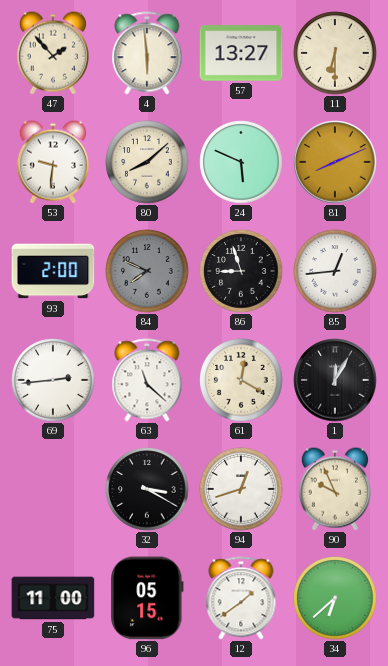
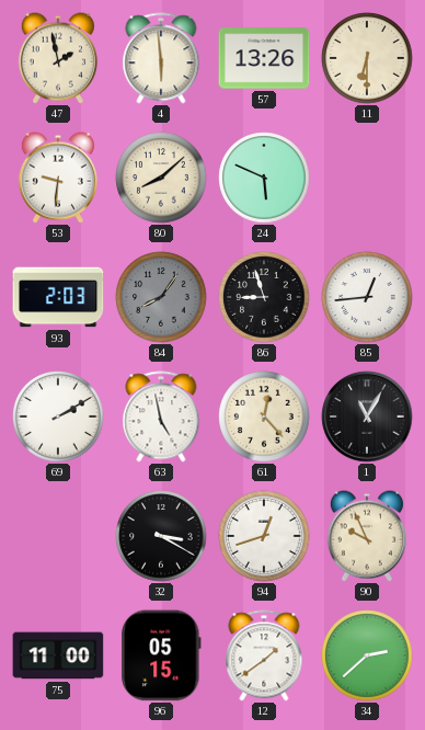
47: 1:53 -> 1:58 (58, 58)
57: 13:27 -> 13:26 (264, 58)
81: 8:11 -> none (335, 162)
93: 2:00 -> 2:03 (58, 297)
84: 7:49 -> 8:06 (161, 297)
69: 2:44 -> 2:10 (58, 417)
63: 11:22 -> 4:58 (161, 417)
61: 12:20 -> 12:23 (264, 417)
1: 12:05 -> 11:05 (367, 417)
34: 6:38 -> 2:38 (367, 655)
